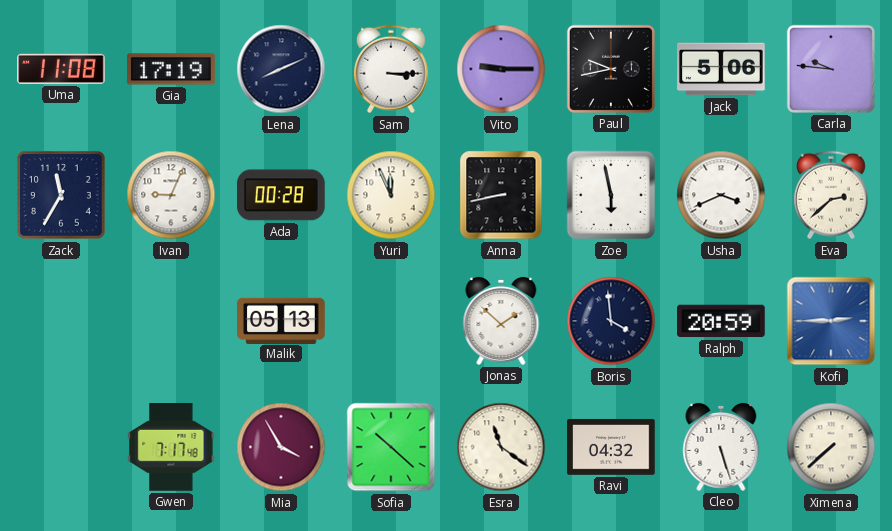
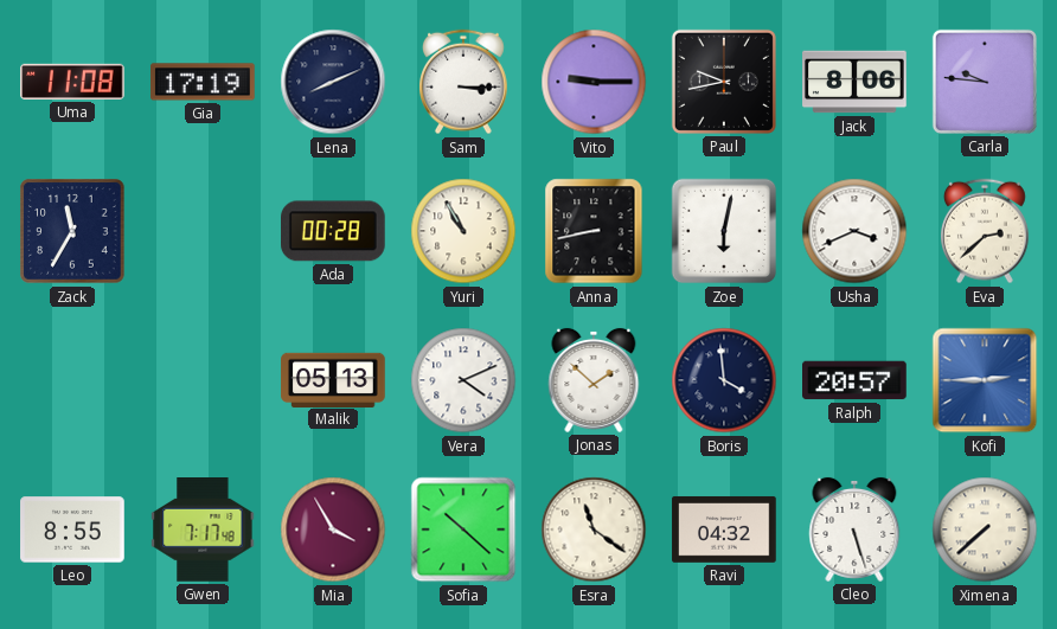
Jack: 5:06 -> 8:06 (854, 82)
Ivan: 9:04 -> none (171, 195)
Yuri: 11:56 -> 10:55 (463, 231)
Zoe: 5:58 -> 6:02 (724, 231)
Vera: none -> 4:11 (463, 380)
Ralph: 20:59 -> 20:57 (856, 380)
Leo: none -> 8:55 (72, 529)
